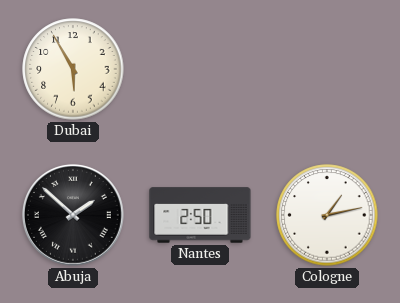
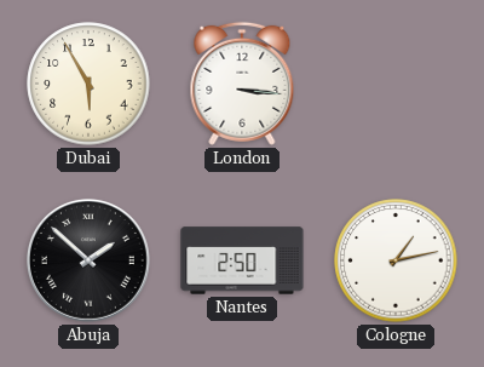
London: none -> 3:16 (242, 84)
